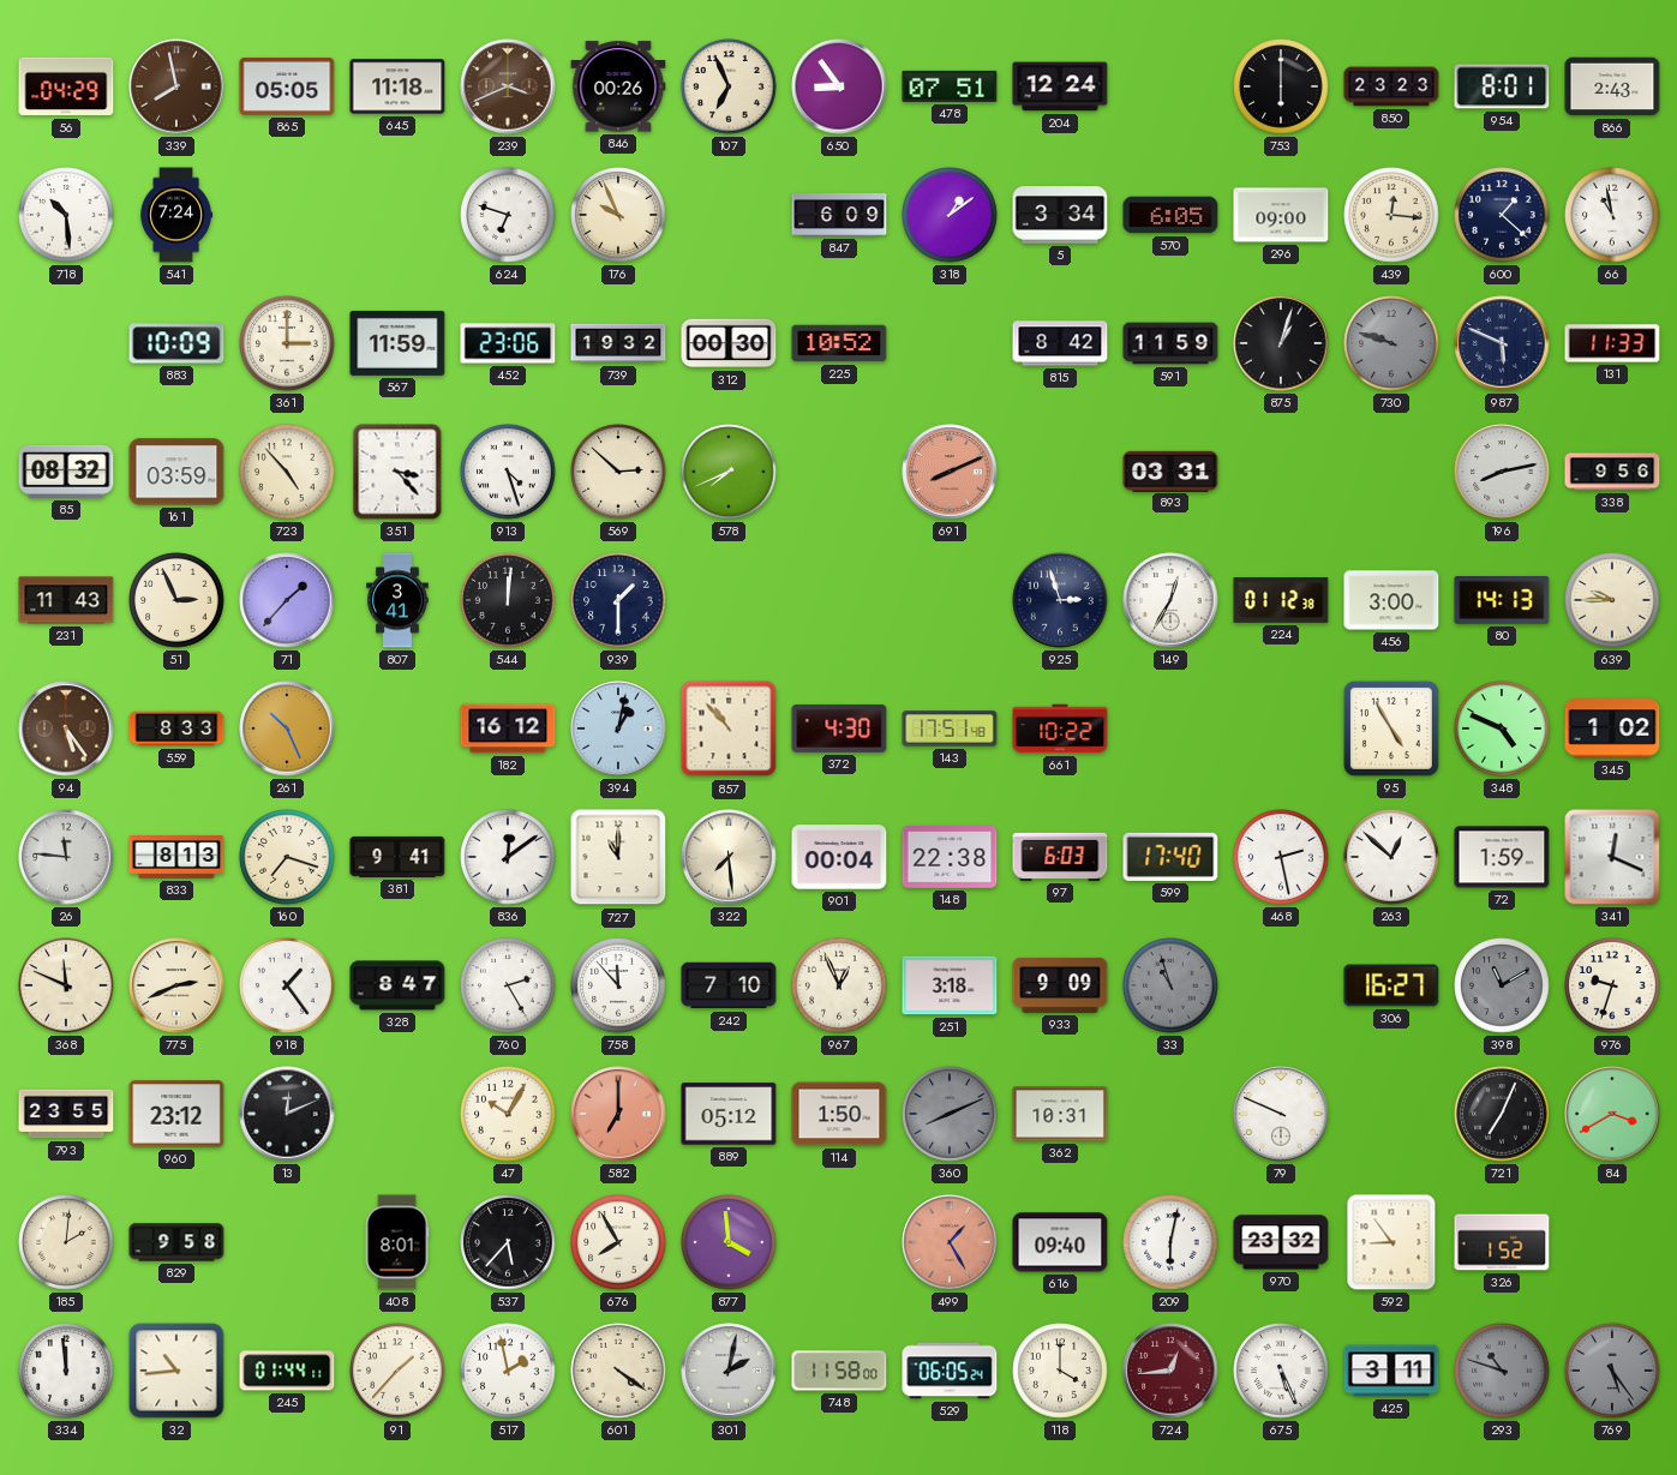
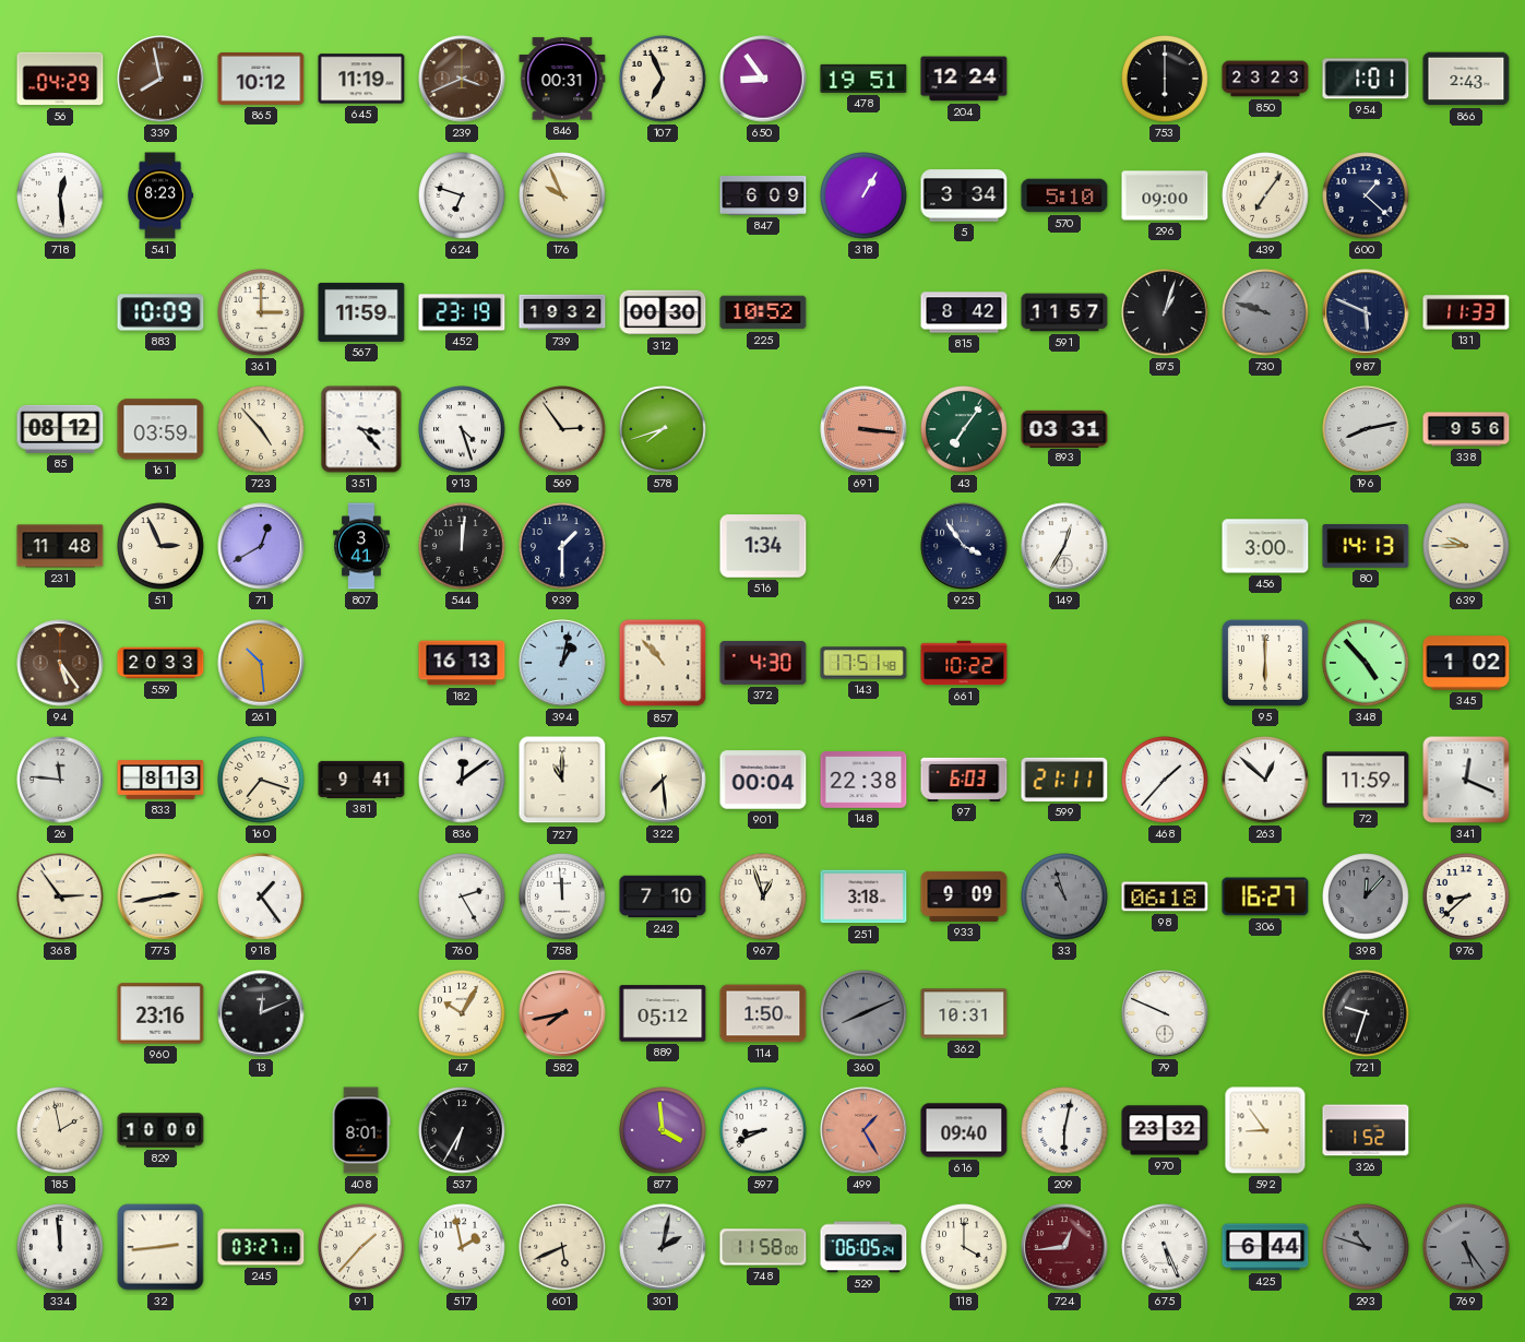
865: 05:05 -> 10:12 (261, 79)
645: 11:18 -> 11:19 (361, 79)
846: 00:26 -> 00:31 (562, 79)
478: 07:51 -> 19:51 (863, 79)
954: 8:01 -> 1:01 (1366, 79)
718: 10:29 -> 12:29 (60, 195)
541: 7:24 -> 8:23 (160, 195)
318: 1:09 -> 1:05 (863, 195)
570: 6:05 -> 5:10 (1064, 195)
439: 12:16 -> 7:06 (1265, 195)
66: 10:58 -> none (1612, 215)
452: 23:06 -> 23:19 (462, 312)
591: 11:59 -> 11:57 (1064, 312)
85: 08:32 -> 08:12 (60, 429)
569: 2:52 -> 2:54 (562, 429)
578: 7:41 -> 7:42 (663, 429)
691: 8:11 -> 3:16 (863, 429)
43: none -> 7:06 (964, 429)
231: 11:43 -> 11:48 (60, 546)
71: 1:37 -> 12:40 (261, 546)
516: none -> 1:34 (763, 546)
925: 2:57 -> 3:54 (964, 546)
224: 01:12 -> none (1281, 600)
559: 8:33 -> 20:33 (160, 663)
261: 10:26 -> 10:29 (261, 663)
182: 16:12 -> 16:13 (462, 663)
95: 4:55 -> 6:00 (1265, 663)
348: 4:49 -> 4:53 (1366, 663)
599: 17:40 -> 21:11 (1064, 780)
468: 2:28 -> 1:37 (1165, 780)
72: 1:59 -> 11:59 (1366, 780)
368: 11:49 -> 2:54 (60, 896)
775: 2:41 -> 2:43 (160, 896)
328: 8:47 -> none (397, 985)
758: 11:53 -> 11:59 (562, 896)
967: 12:56 -> 12:57 (763, 896)
98: none -> 06:18 (1165, 896)
398: 11:10 -> 12:07 (1366, 896)
976: 9:33 -> 8:38 (1466, 896)
793: 23:55 -> none (66, 1114)
960: 23:12 -> 23:16 (160, 1013)
582: 7:00 -> 7:43 (562, 1013)
721: 7:04 -> 9:33 (1366, 1013)
84: 3:40 -> none (1612, 1114)
185: 2:01 -> 1:58 (60, 1130)
829: 9:58 -> 10:00 (160, 1130)
537: 5:37 -> 6:35 (462, 1130)
676: 7:55 -> none (618, 1242)
597: none -> 8:41 (763, 1130)
32: 10:44 -> 2:44 (160, 1247)
245: 01:44 -> 03:27 (261, 1247)
601: 4:21 -> 5:41 (562, 1247)
425: 3:11 -> 6:44 (1265, 1247)
